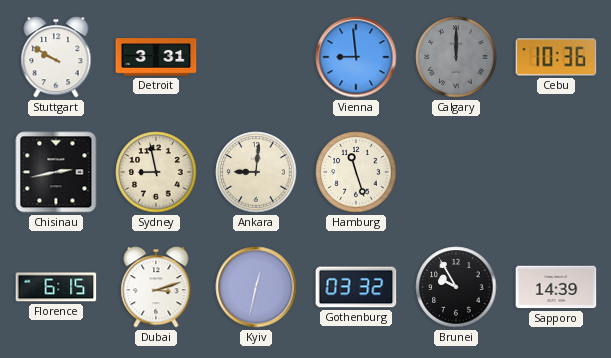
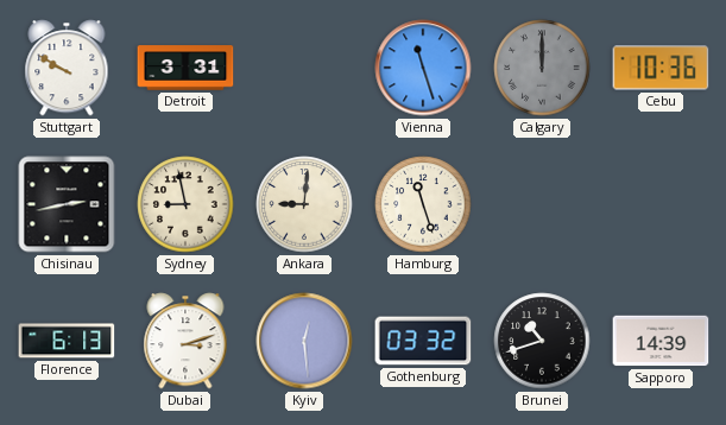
Vienna: 8:59 -> 11:27 (423, 68)
Florence: 6:15 -> 6:13 (67, 341)
Kyiv: 12:32 -> 12:29 (304, 341)
Brunei: 9:55 -> 10:42 (542, 341)
